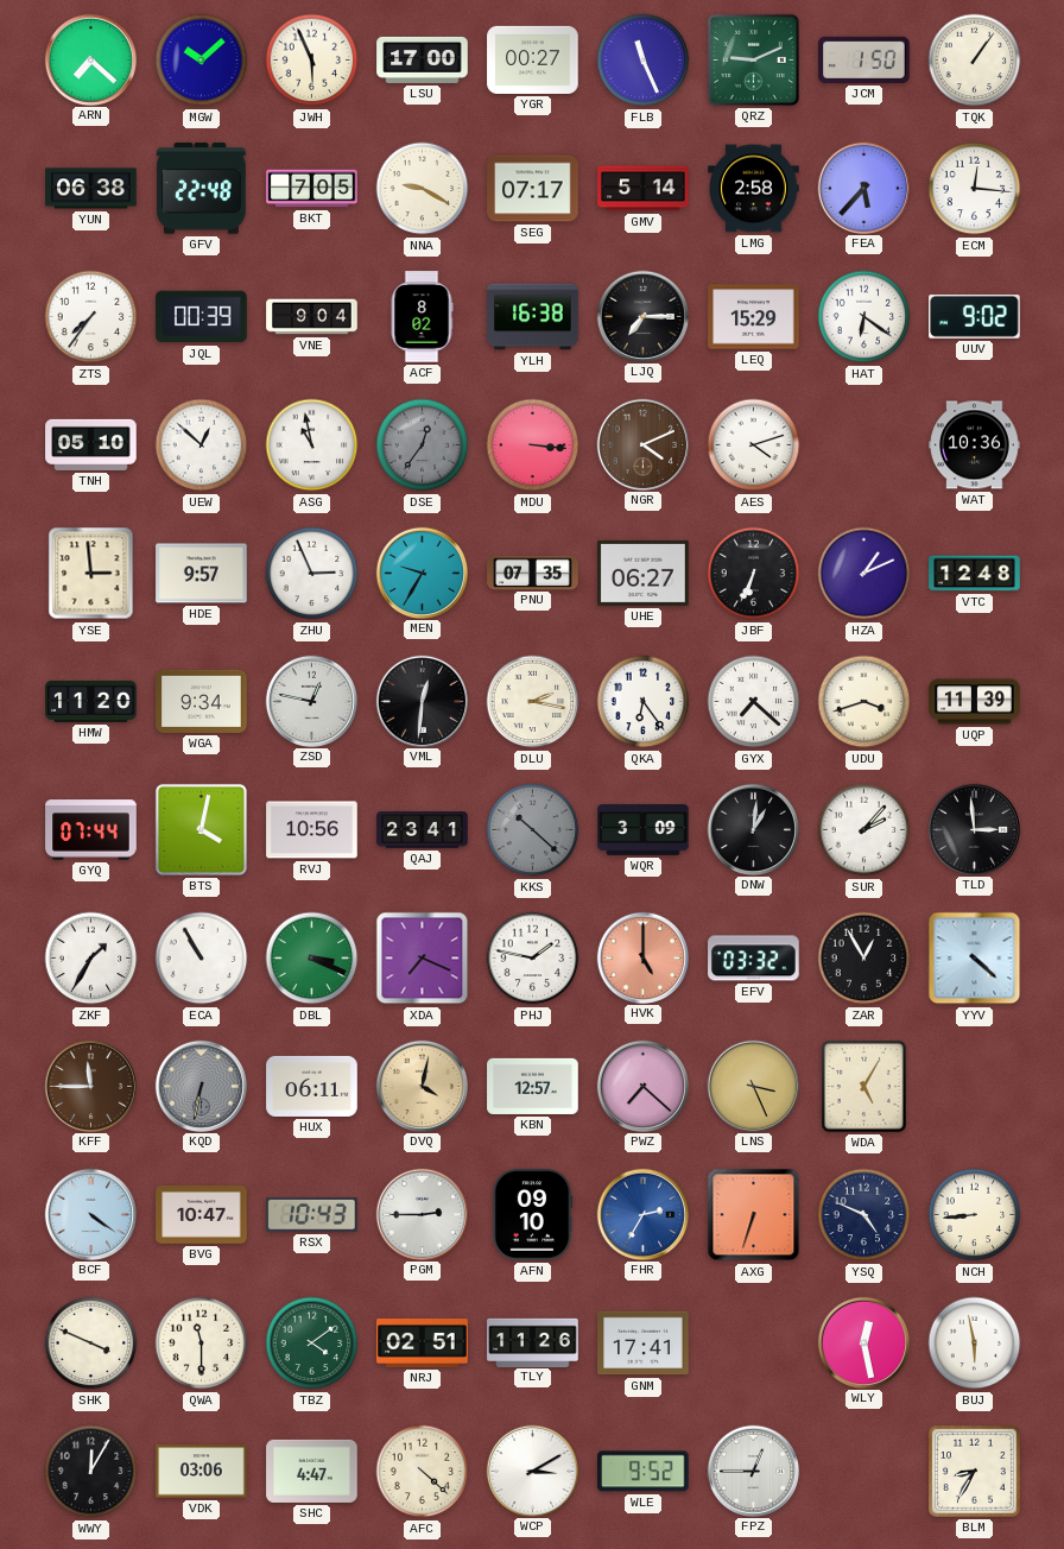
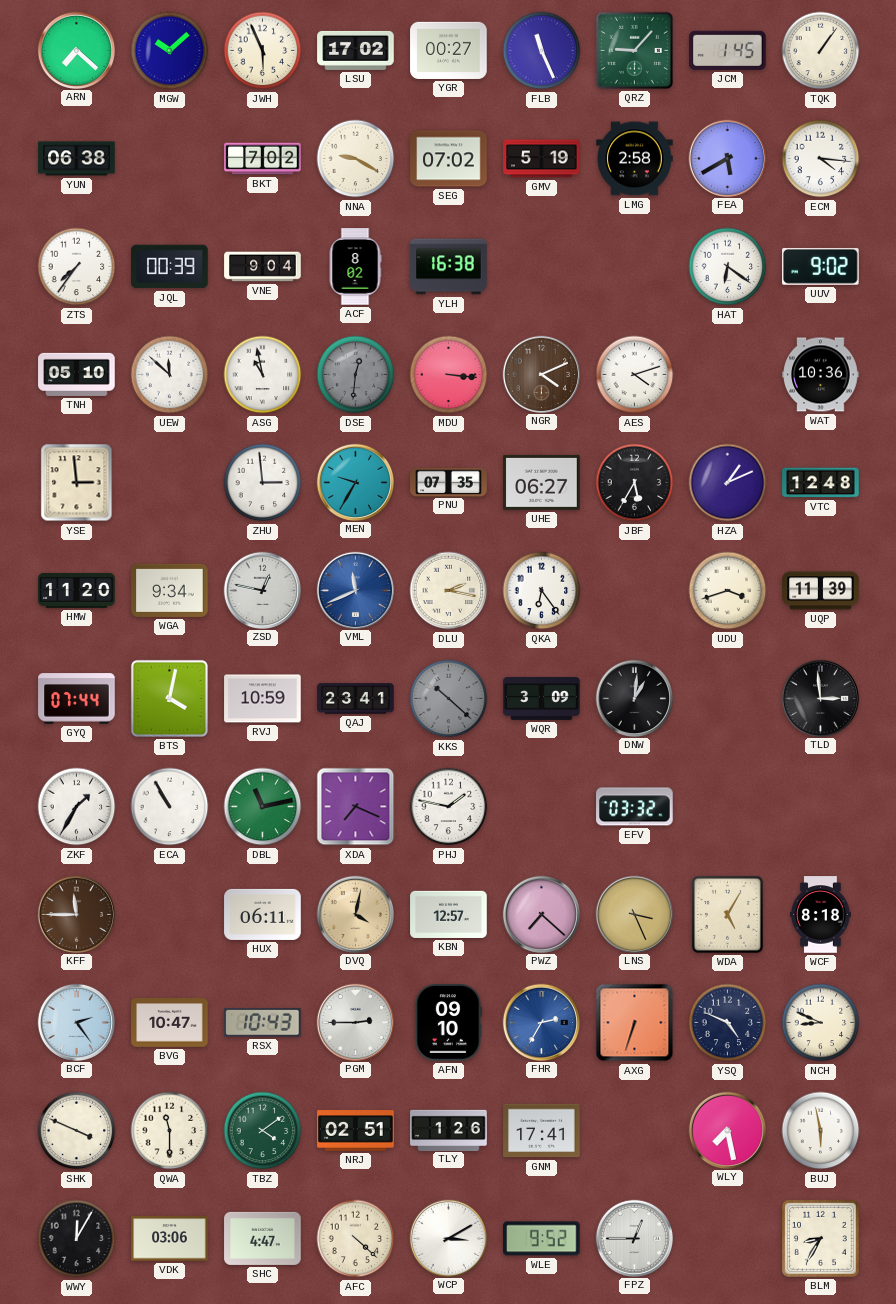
LSU: 17:00 -> 17:02 (356, 50)
QRZ: 9:11 -> 9:07 (634, 50)
JCM: 1:50 -> 1:45 (728, 50)
GFV: 22:48 -> none (202, 189)
BKT: 7:05 -> 7:02 (263, 159)
SEG: 07:17 -> 07:02 (449, 159)
GMV: 5:14 -> 5:19 (542, 159)
FEA: 5:37 -> 5:40 (727, 158)
ECM: 12:16 -> 4:16 (821, 159)
LJQ: 7:15 -> none (642, 316)
LEQ: 15:29 -> none (754, 317)
UEW: 12:52 -> 11:52 (170, 375)
DSE: 12:36 -> 12:31 (356, 375)
HDE: 9:57 -> none (202, 574)
ZHU: 2:56 -> 2:59 (263, 483)
JBF: 6:34 -> 5:35 (635, 483)
VML: 12:31 -> 11:41 (355, 590)
VML dial: black -> blue (355, 590)
GYX: 7:22 -> none (754, 702)
RVJ: 10:56 -> 10:59 (263, 699)
SUR: 2:07 -> none (864, 830)
DBL: 3:19 -> 11:13 (263, 807)
HVK: 5:00 -> none (642, 957)
ZAR: 12:55 -> none (864, 959)
YYV: 4:22 -> none (975, 959)
KQD: 6:32 -> none (201, 1086)
WCF: none -> 8:18 (821, 915)
BCF: 4:21 -> 2:24 (76, 1022)
NCH: 8:44 -> 8:49 (821, 1023)
TLY: 11:26 -> 1:26 (449, 1130)
WLY: 12:28 -> 7:28 (727, 1130)
